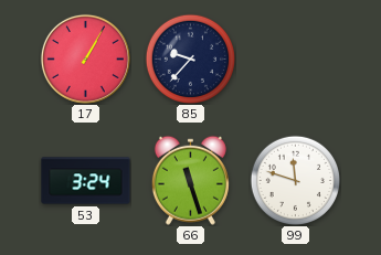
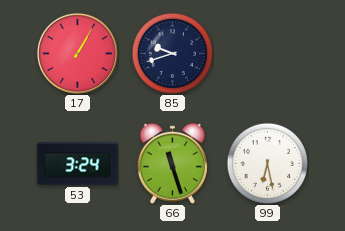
85: 9:37 -> 9:42 (172, 53)
99: 11:48 -> 6:28 (267, 163)
